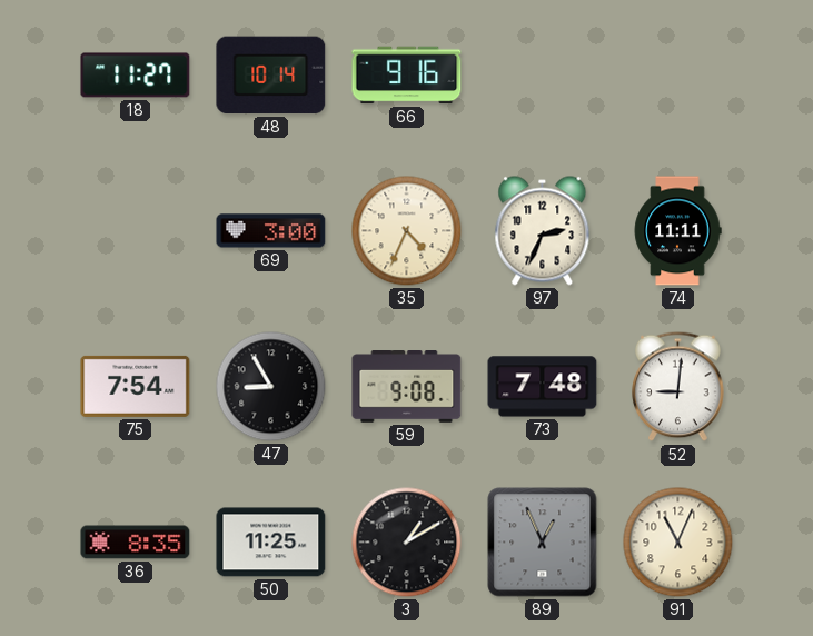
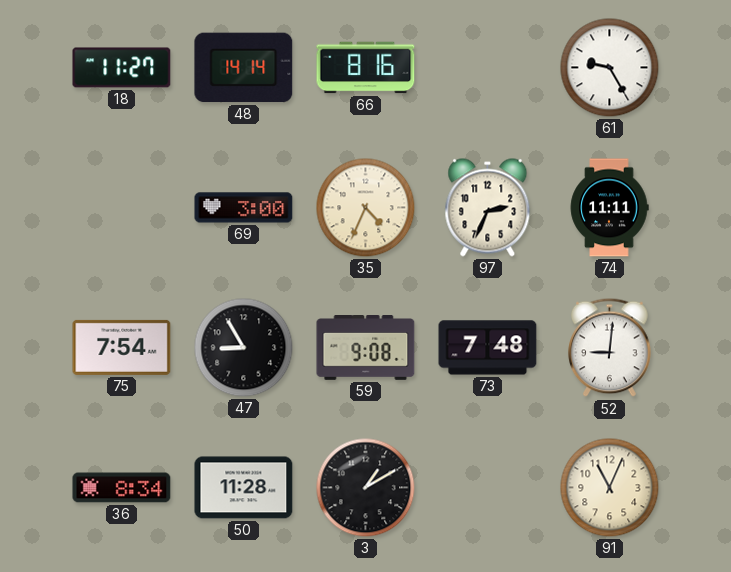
48: 10:14 -> 14:14 (244, 68)
66: 9:16 -> 8:16 (366, 68)
61: none -> 9:25 (610, 68)
36: 8:35 -> 8:34 (122, 488)
50: 11:25 -> 11:28 (244, 488)
89: 12:56 -> none (543, 543)
